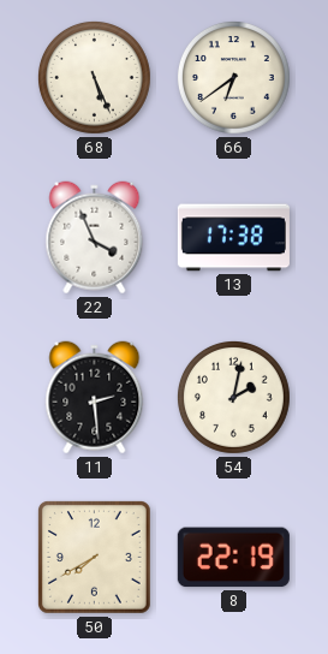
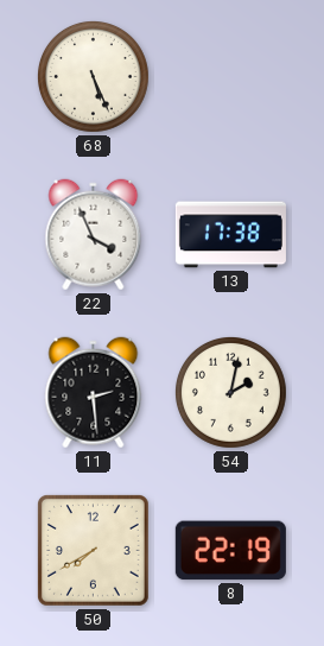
66: 6:39 -> none (233, 77)
